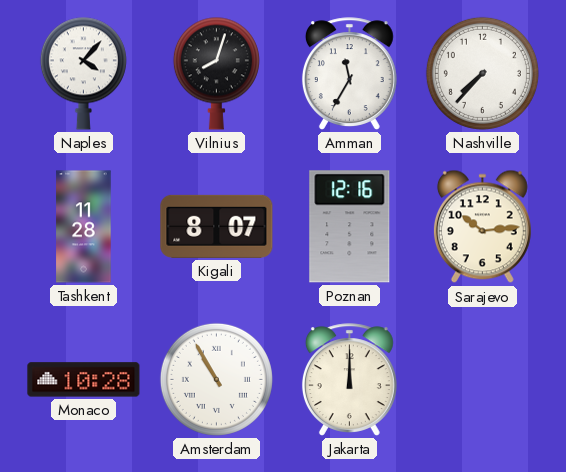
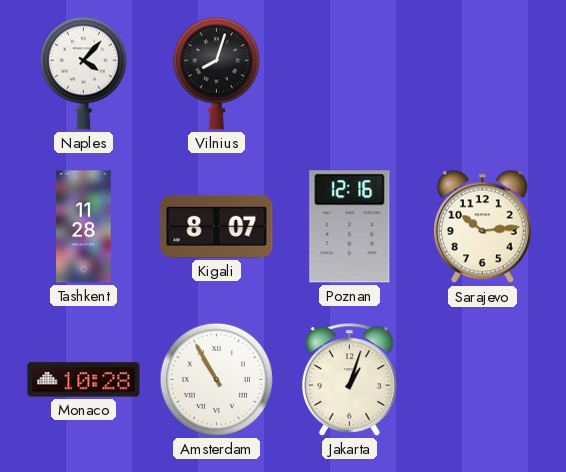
Amman: 11:35 -> none (349, 74)
Nashville: 7:37 -> none (482, 73)
Jakarta: 12:00 -> 1:03 (349, 380)
